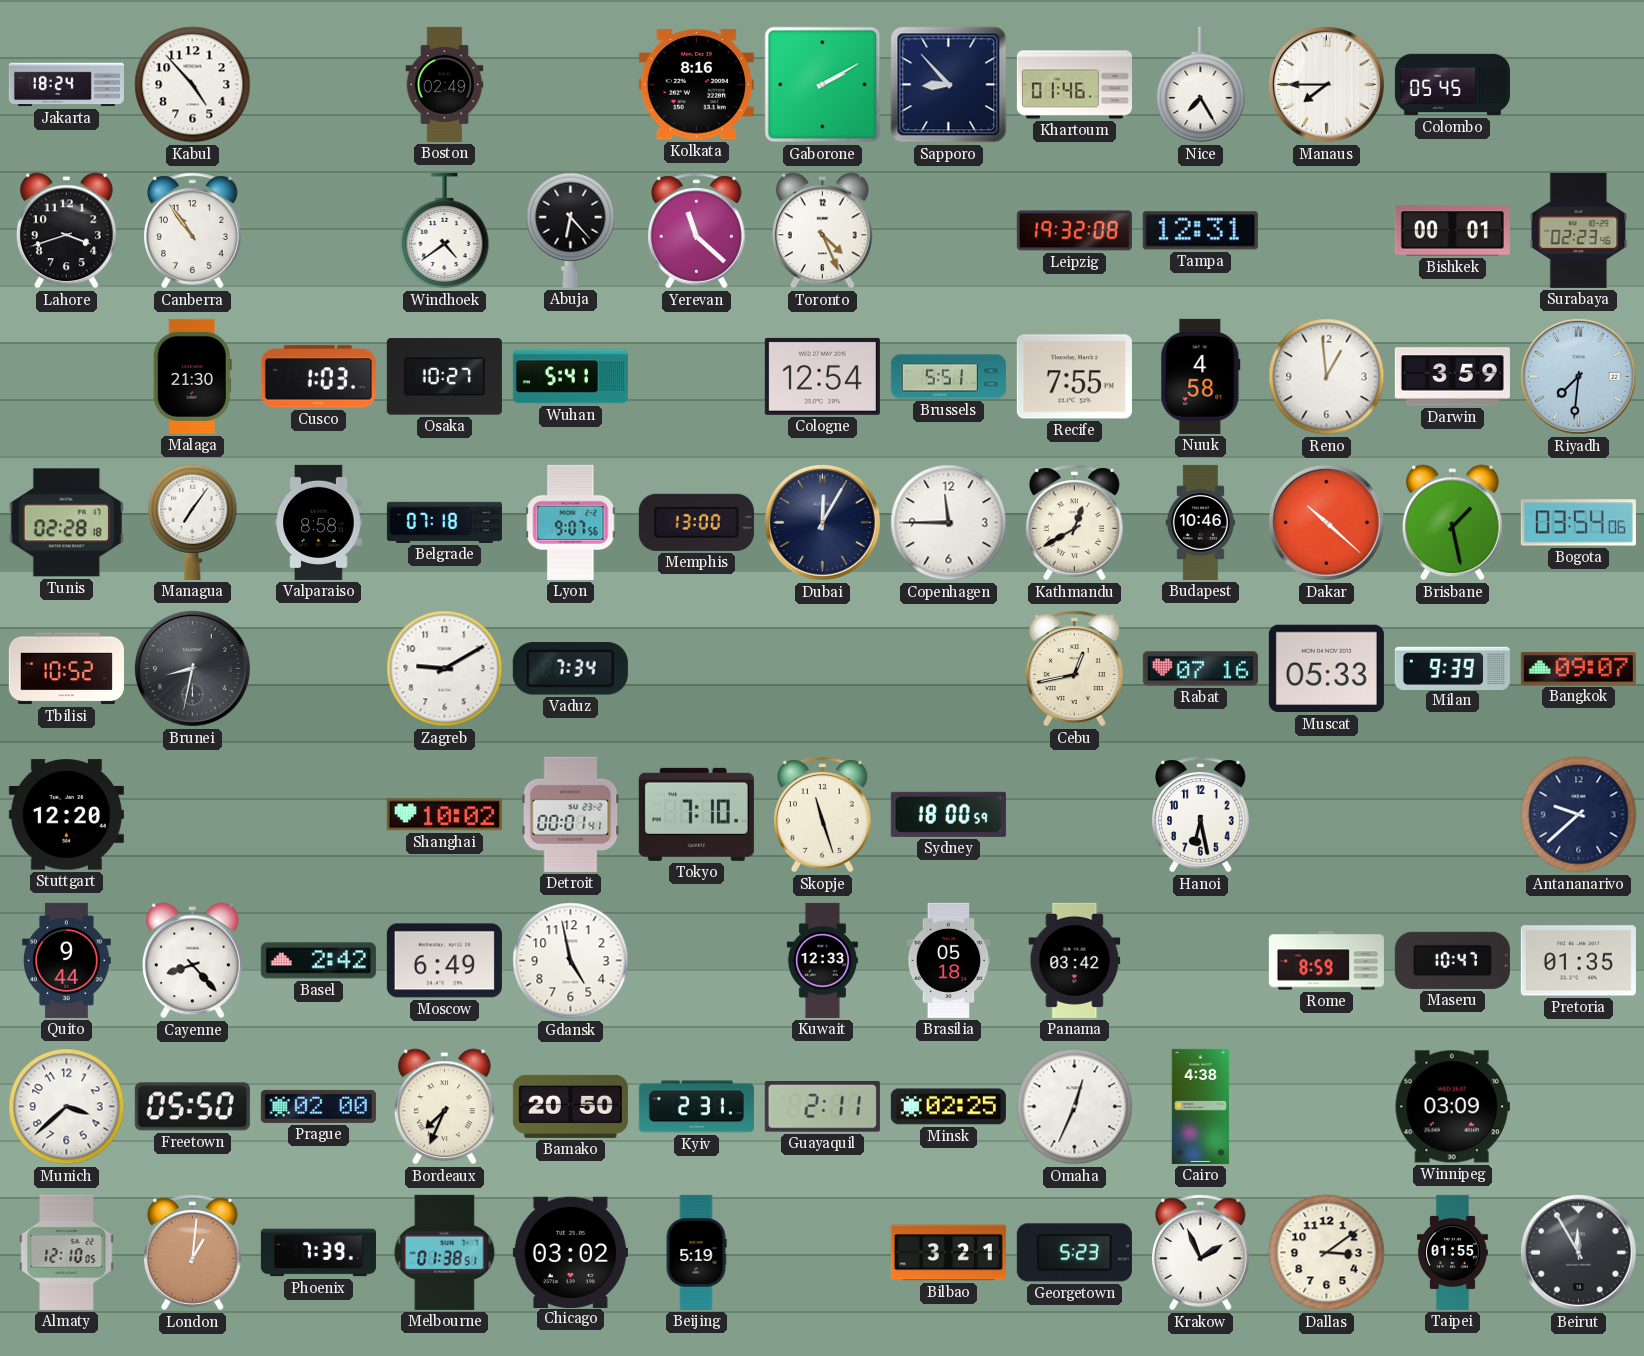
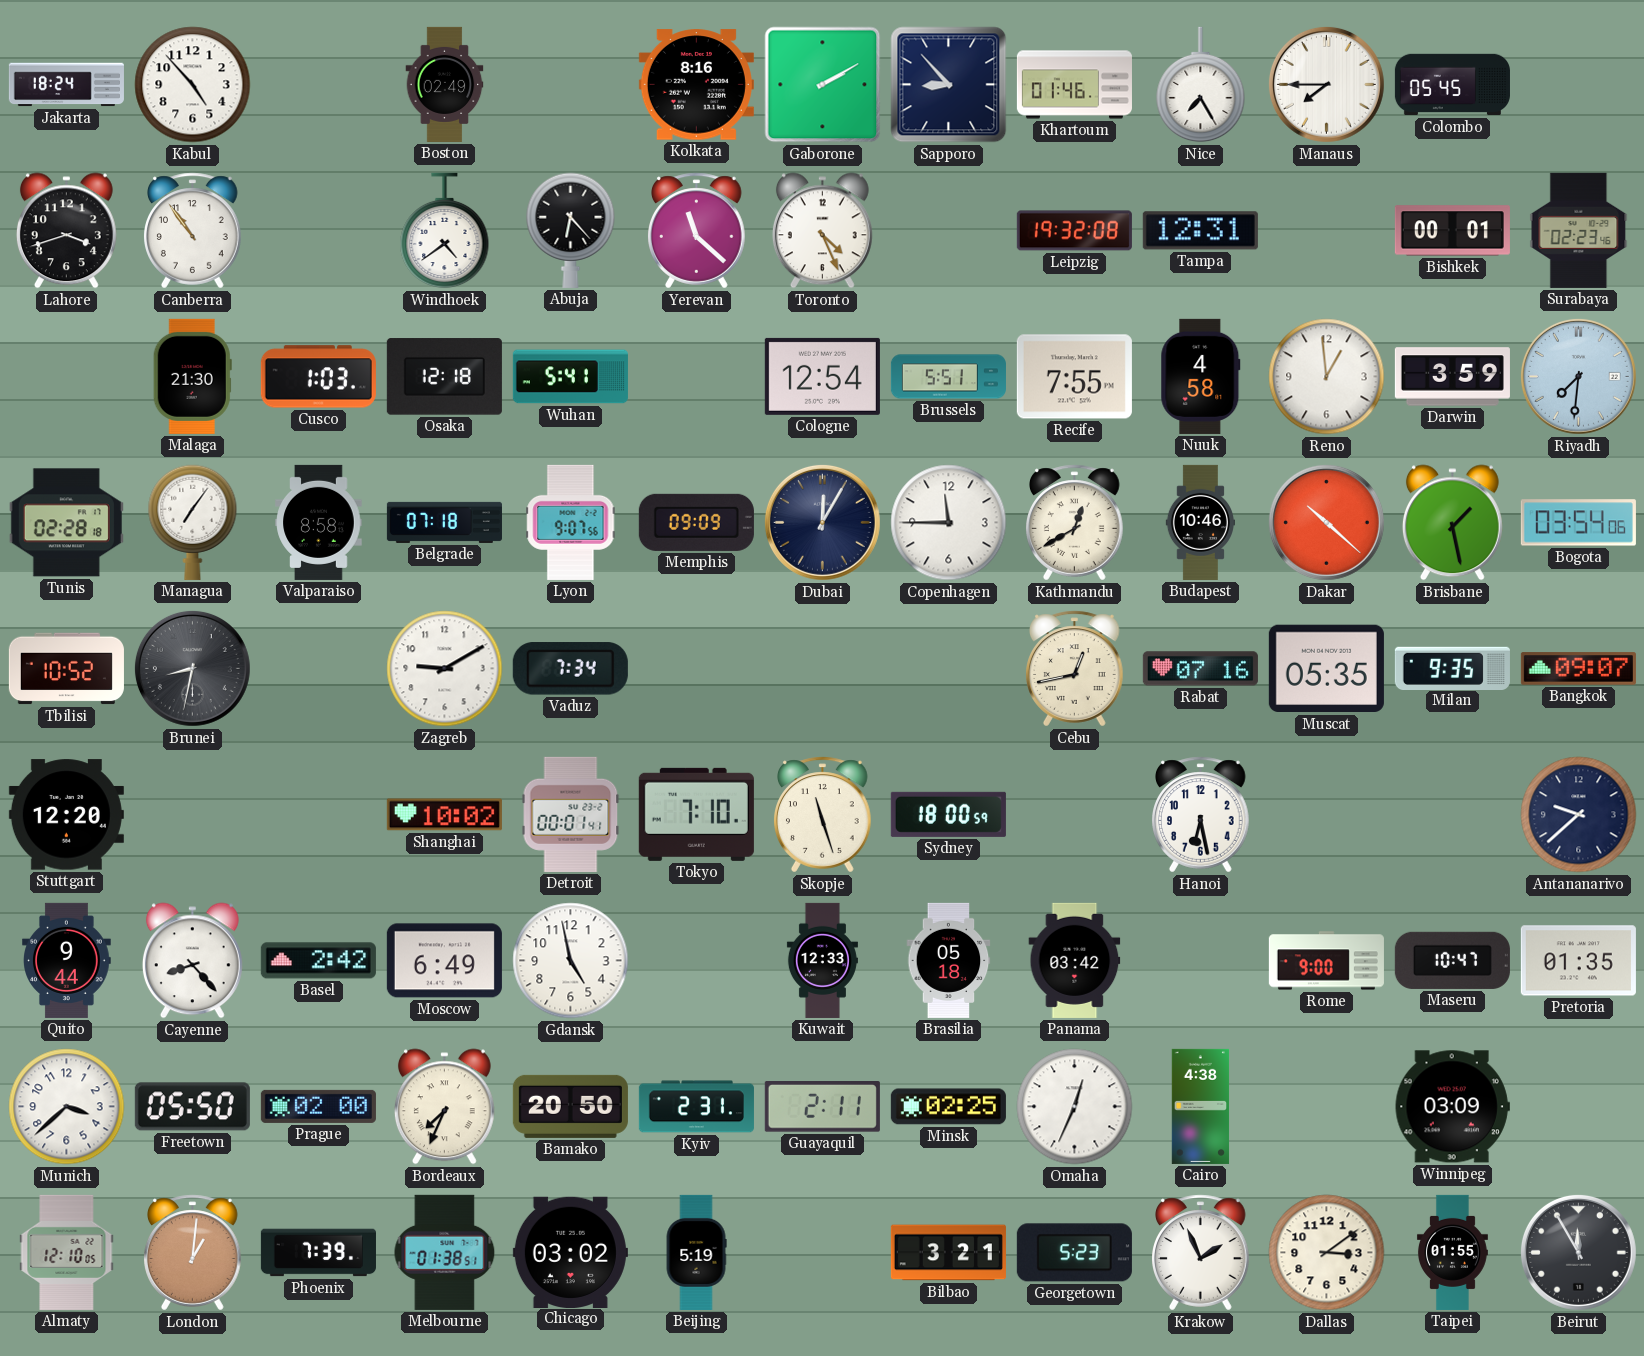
Osaka: 10:27 -> 12:18 (444, 377)
Memphis: 13:00 -> 09:09 (696, 522)
Muscat: 05:33 -> 05:35 (1326, 669)
Milan: 9:39 -> 9:35 (1452, 668)
Rome: 8:59 -> 9:00 (1326, 961)
